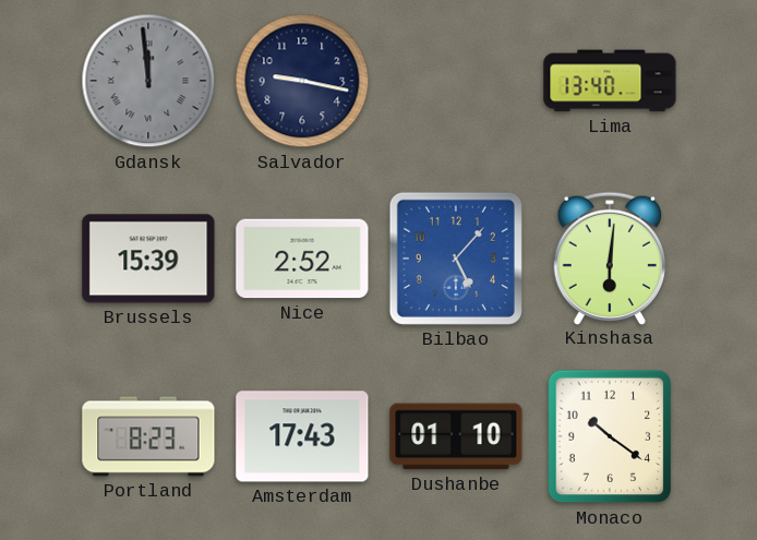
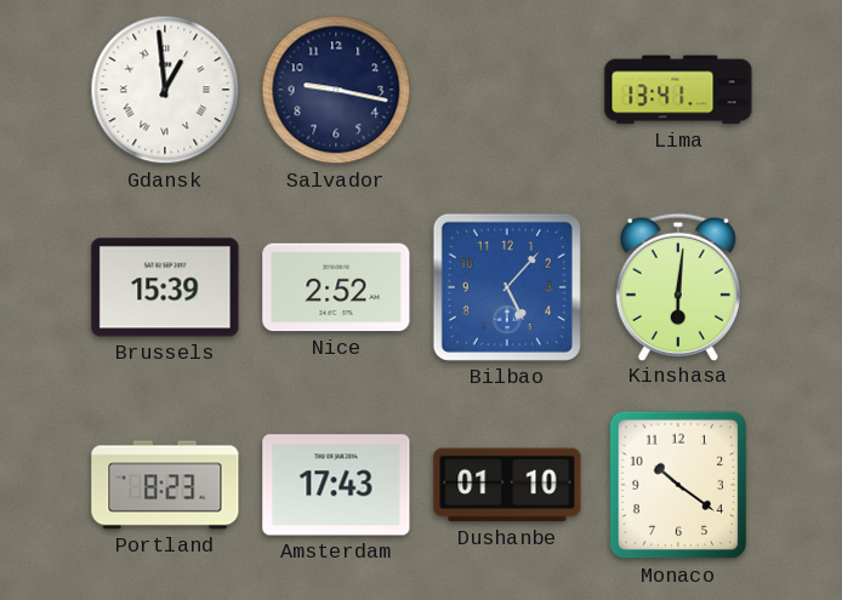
Gdansk: 11:59 -> 12:59 (165, 90)
Gdansk dial: grey -> white (165, 90)
Lima: 13:40 -> 13:41 (678, 90)
